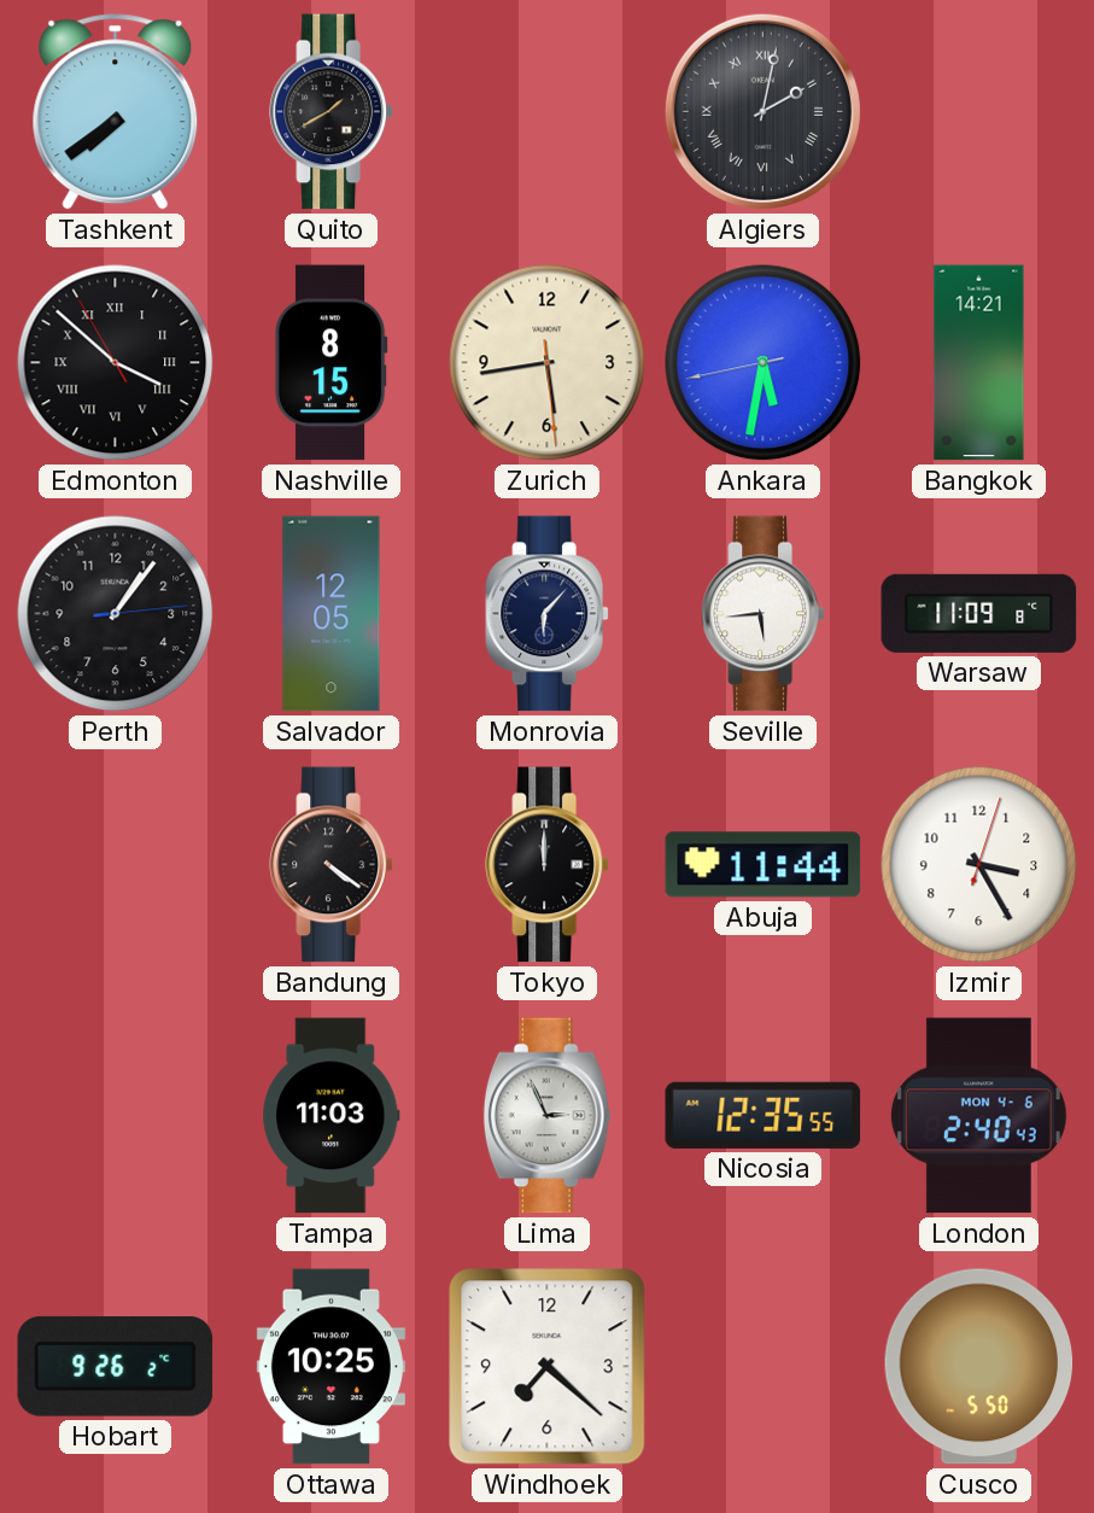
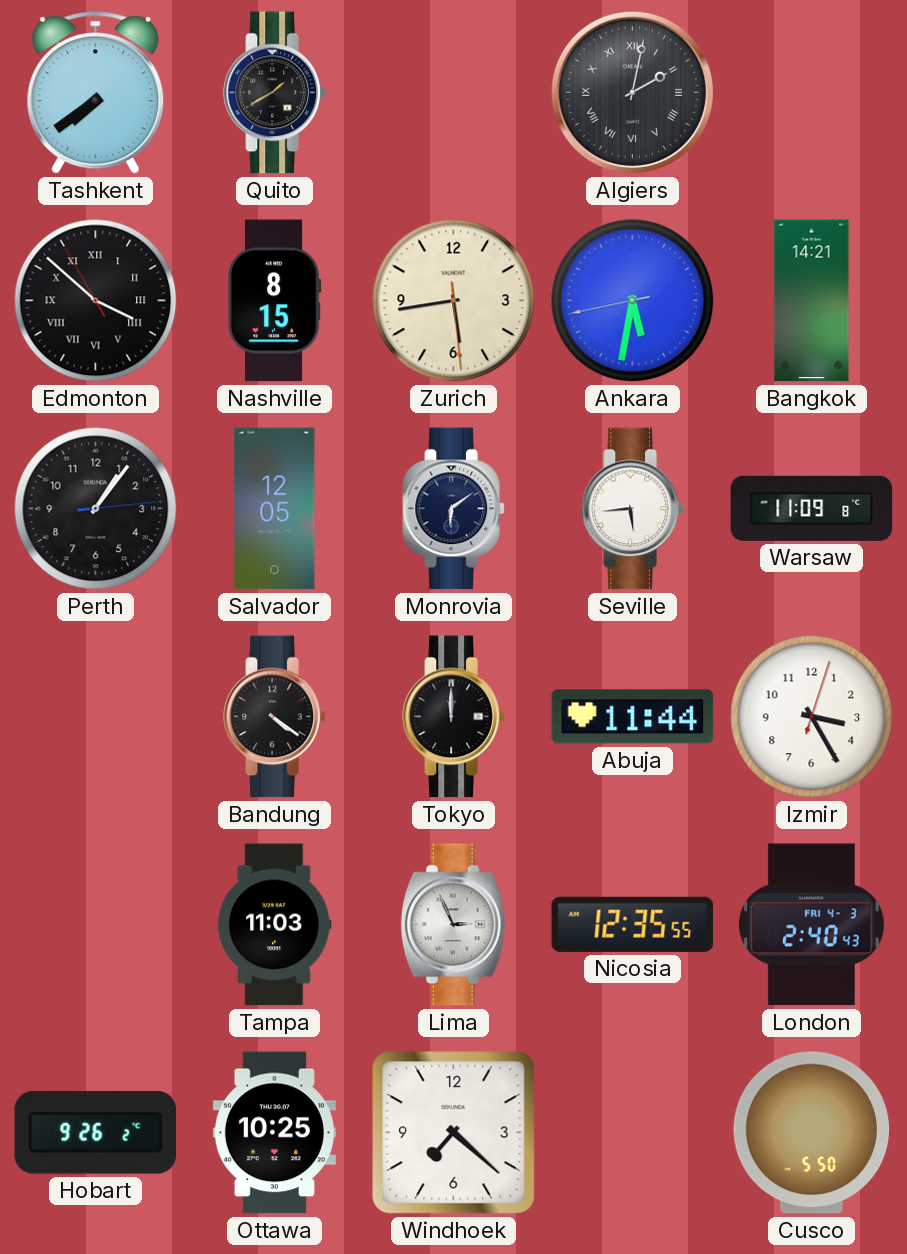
Monrovia: 6:07 -> 6:09 (453, 509)
London date: MON 4-6 -> FRI 4-3 (811, 925)
